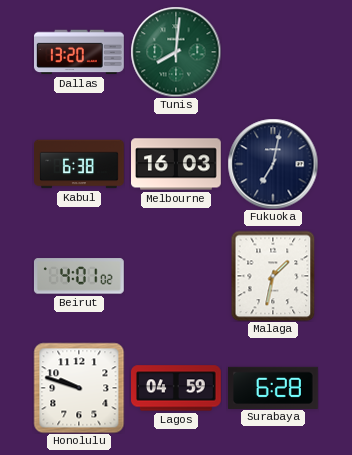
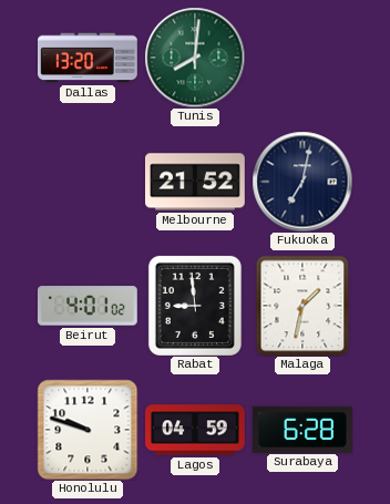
Kabul: 6:38 -> none (79, 164)
Melbourne: 16:03 -> 21:52 (196, 182)
Rabat: none -> 8:59 (195, 306)
